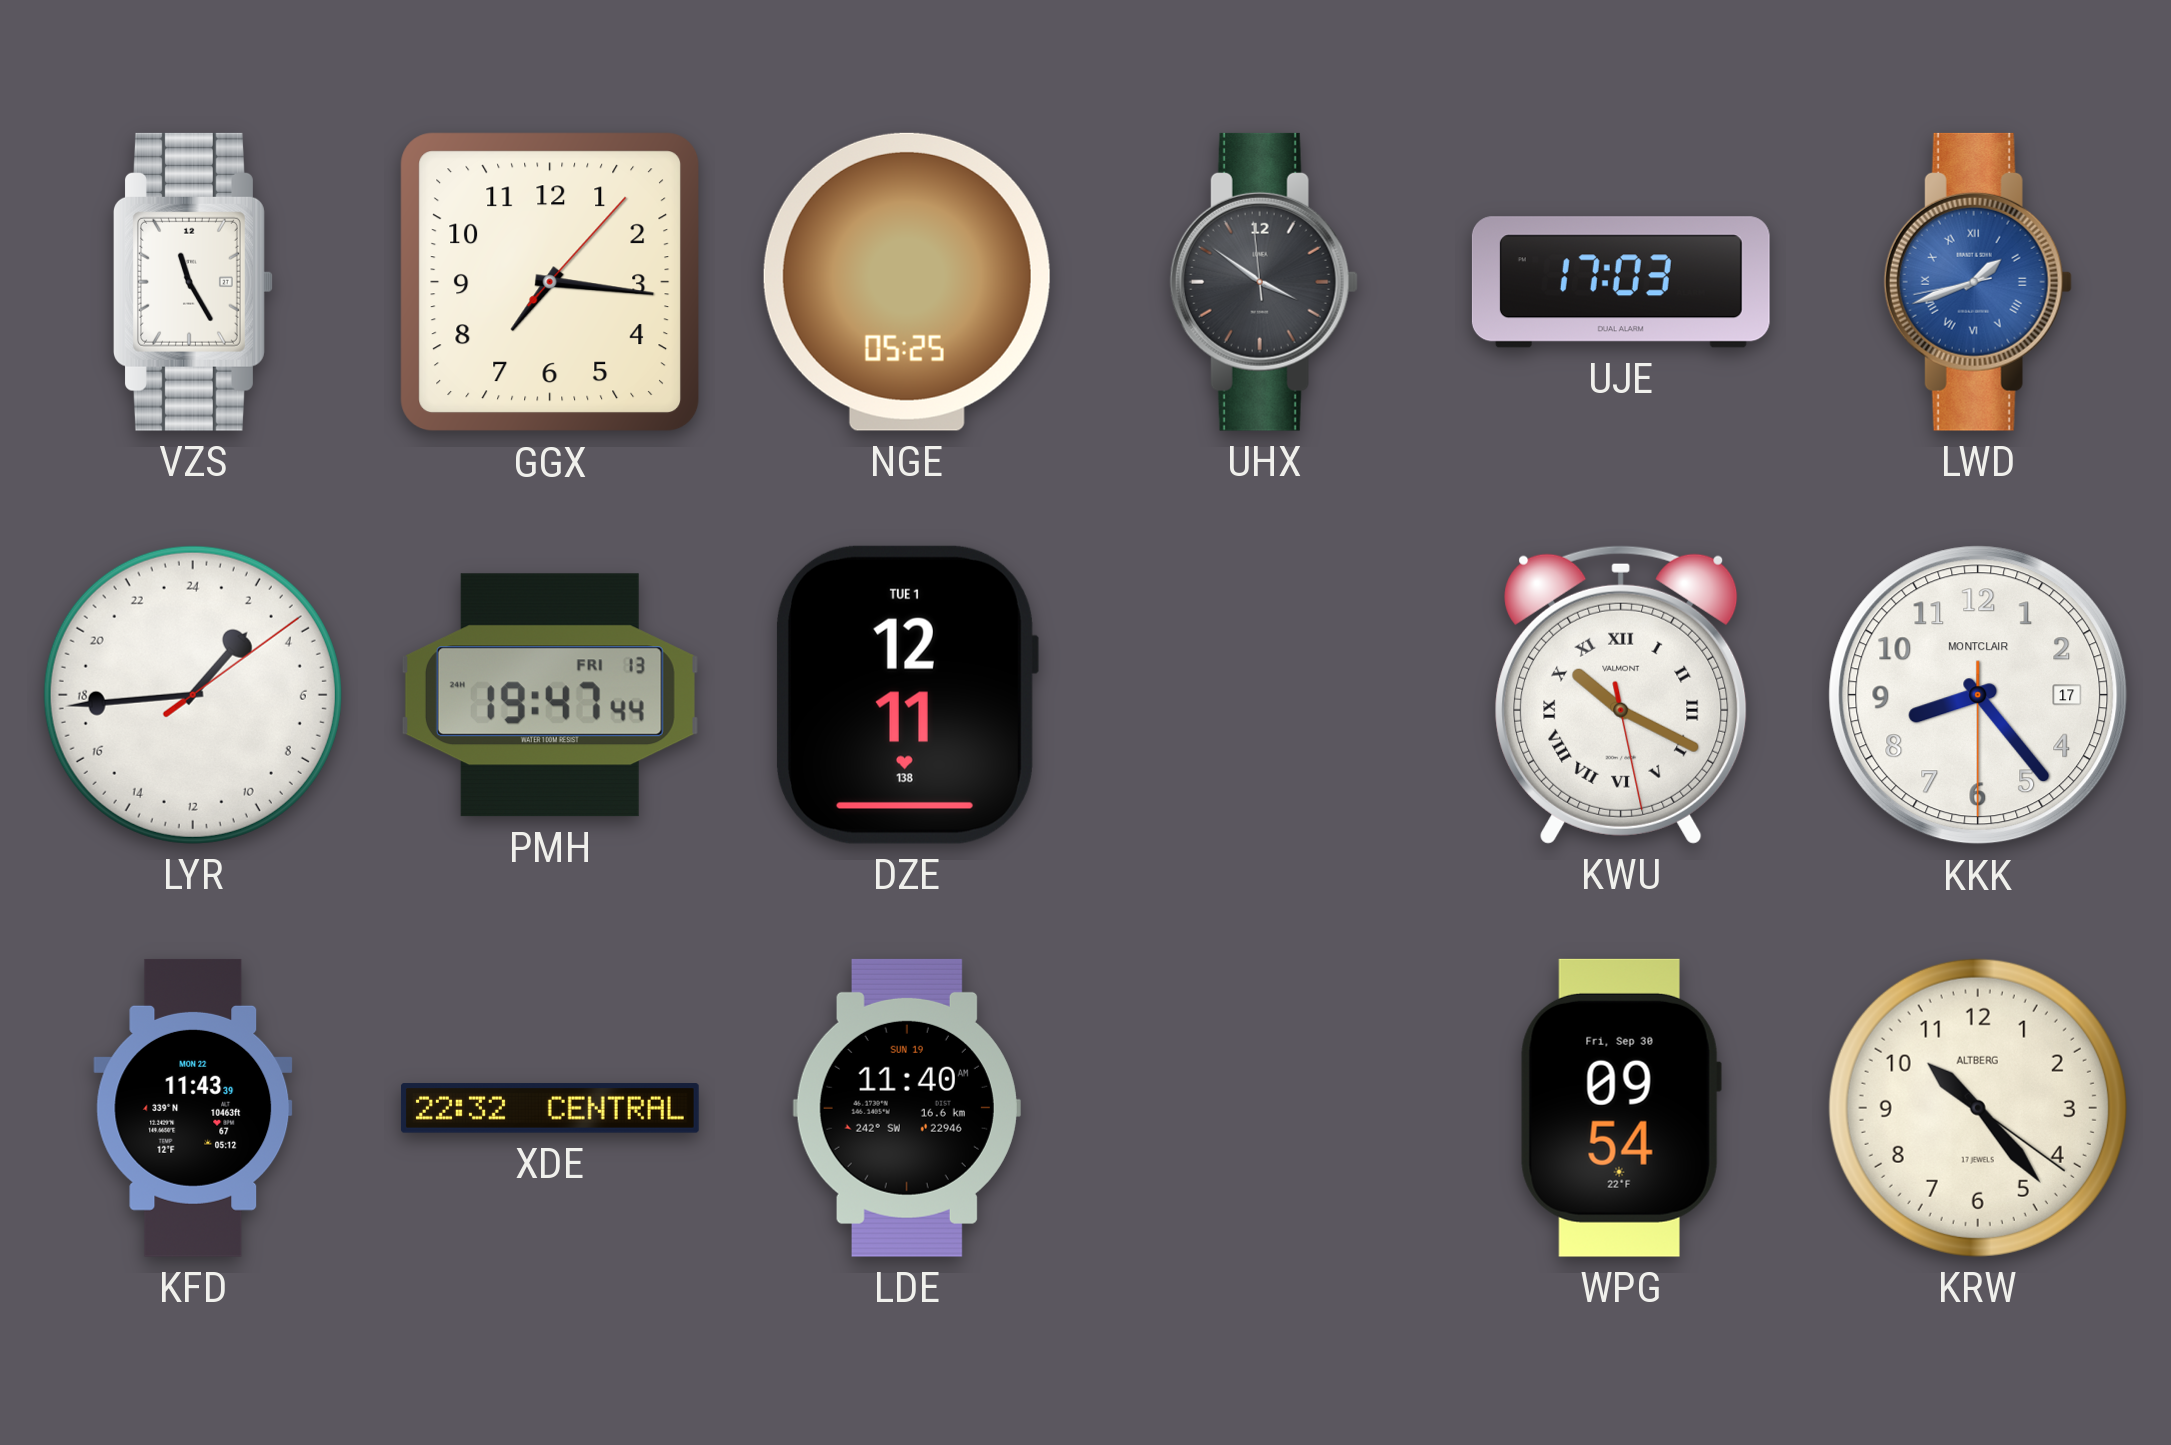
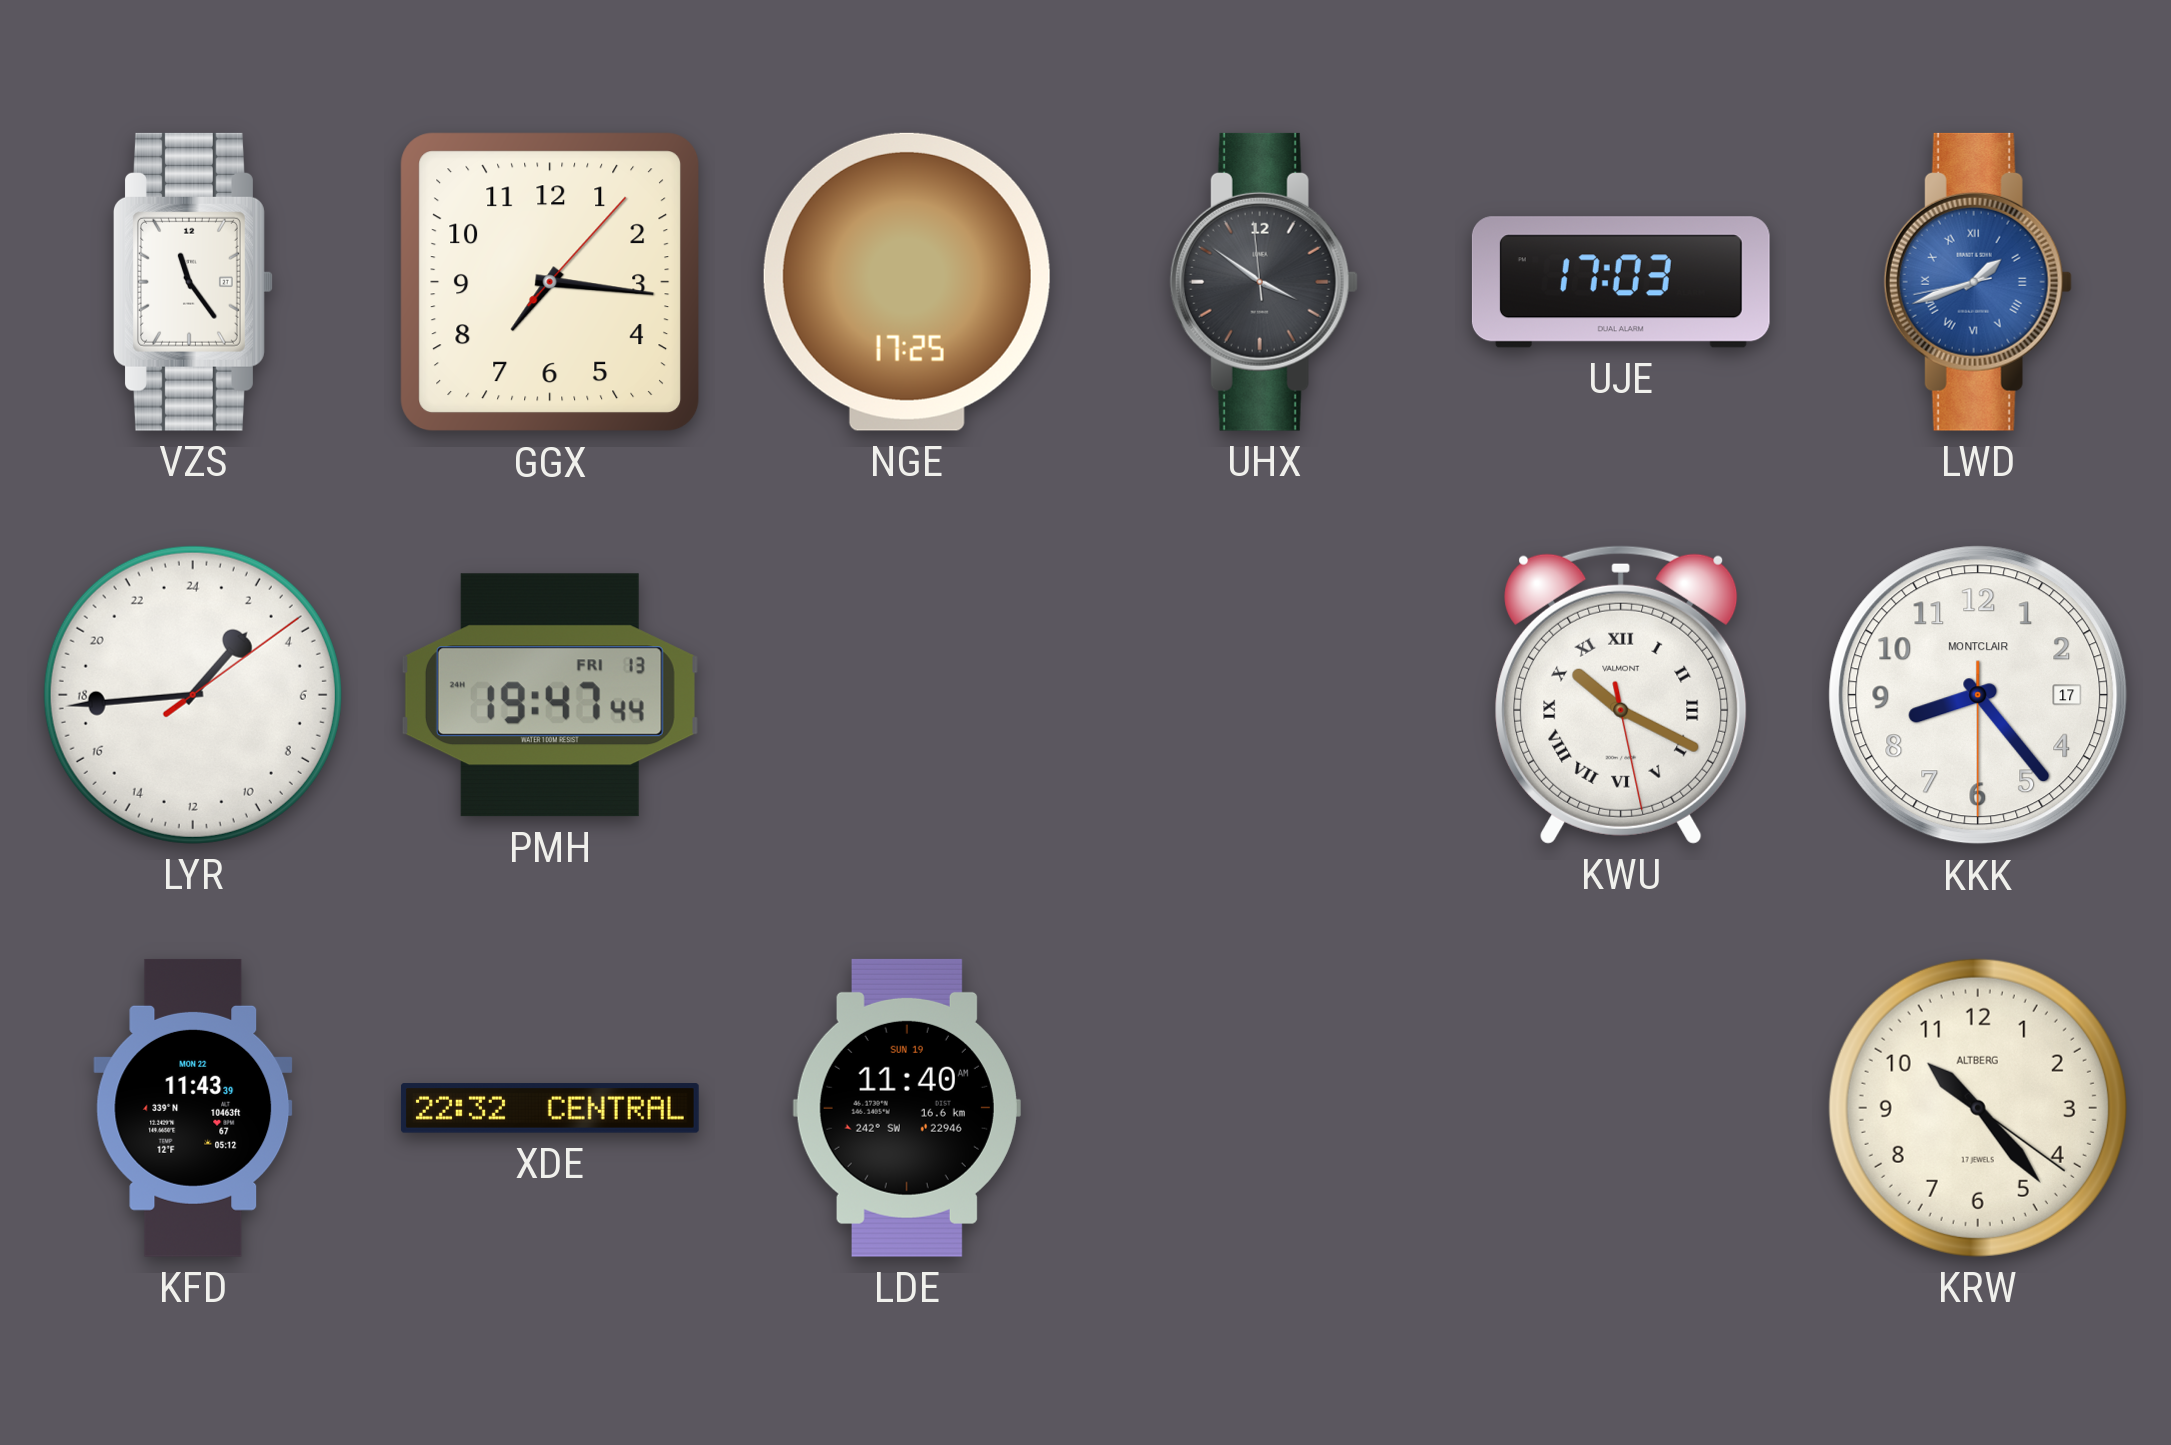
VZS: 11:25 -> 11:24 (194, 282)
NGE: 05:25 -> 17:25 (907, 282)
DZE: 12:11 -> none (906, 695)
WPG: 09:54 -> none (1621, 1108)
